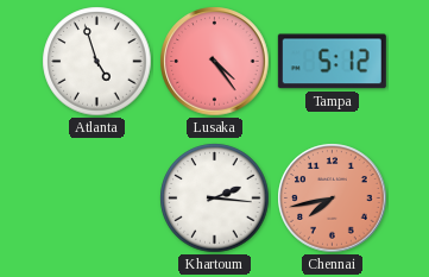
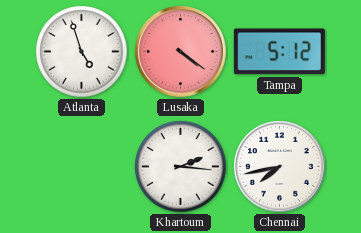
Lusaka: 4:24 -> 4:21 (181, 52)
Chennai dial: salmon -> white (280, 167)
